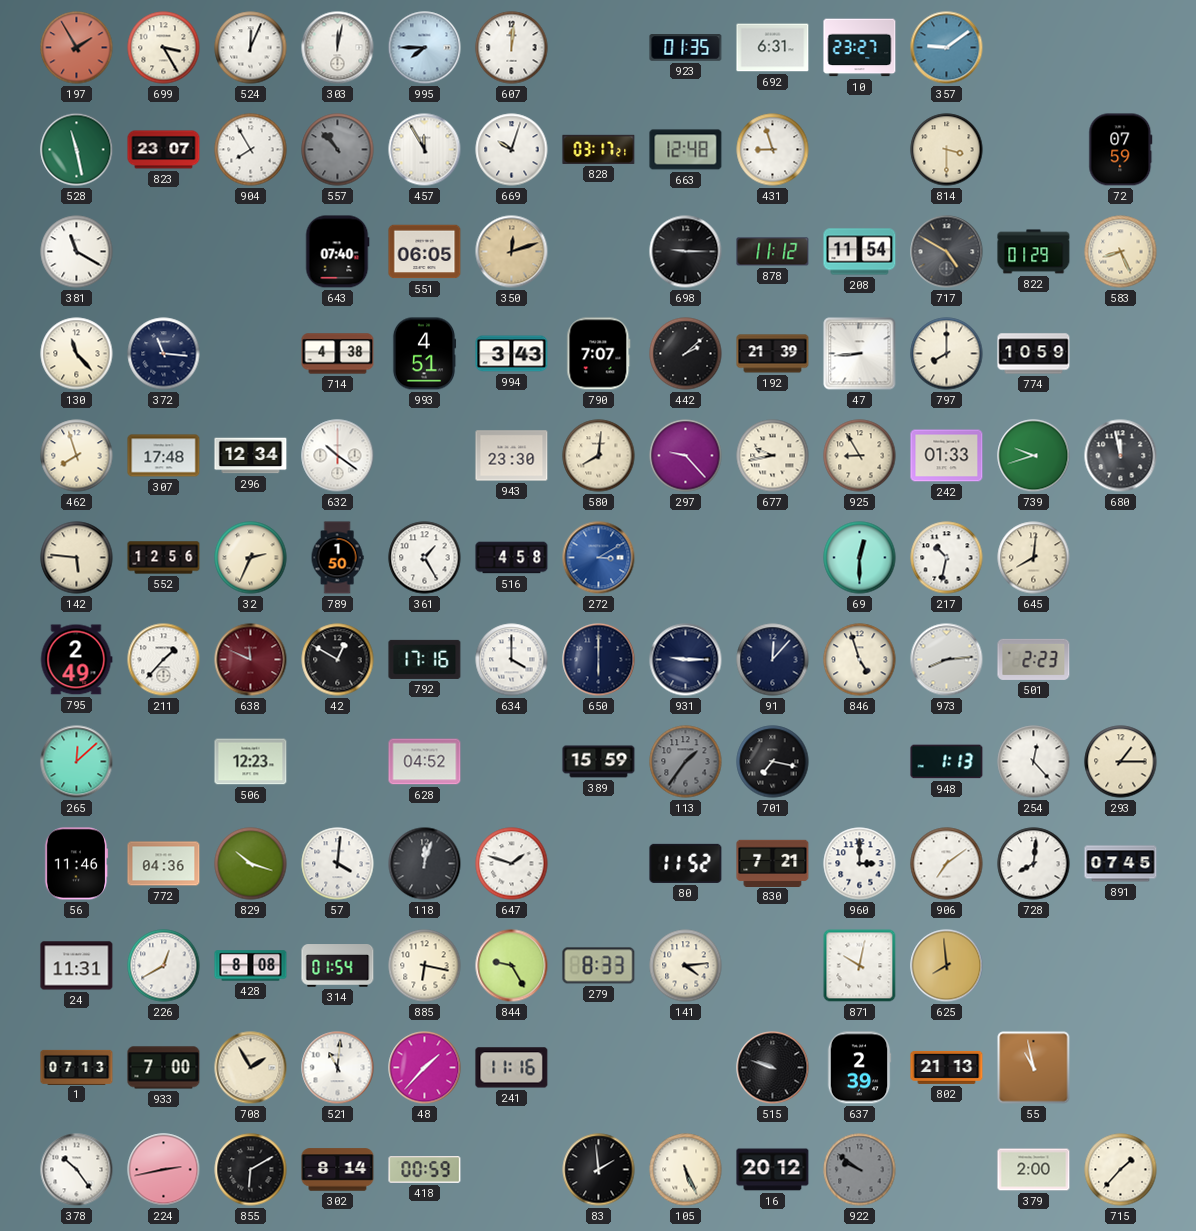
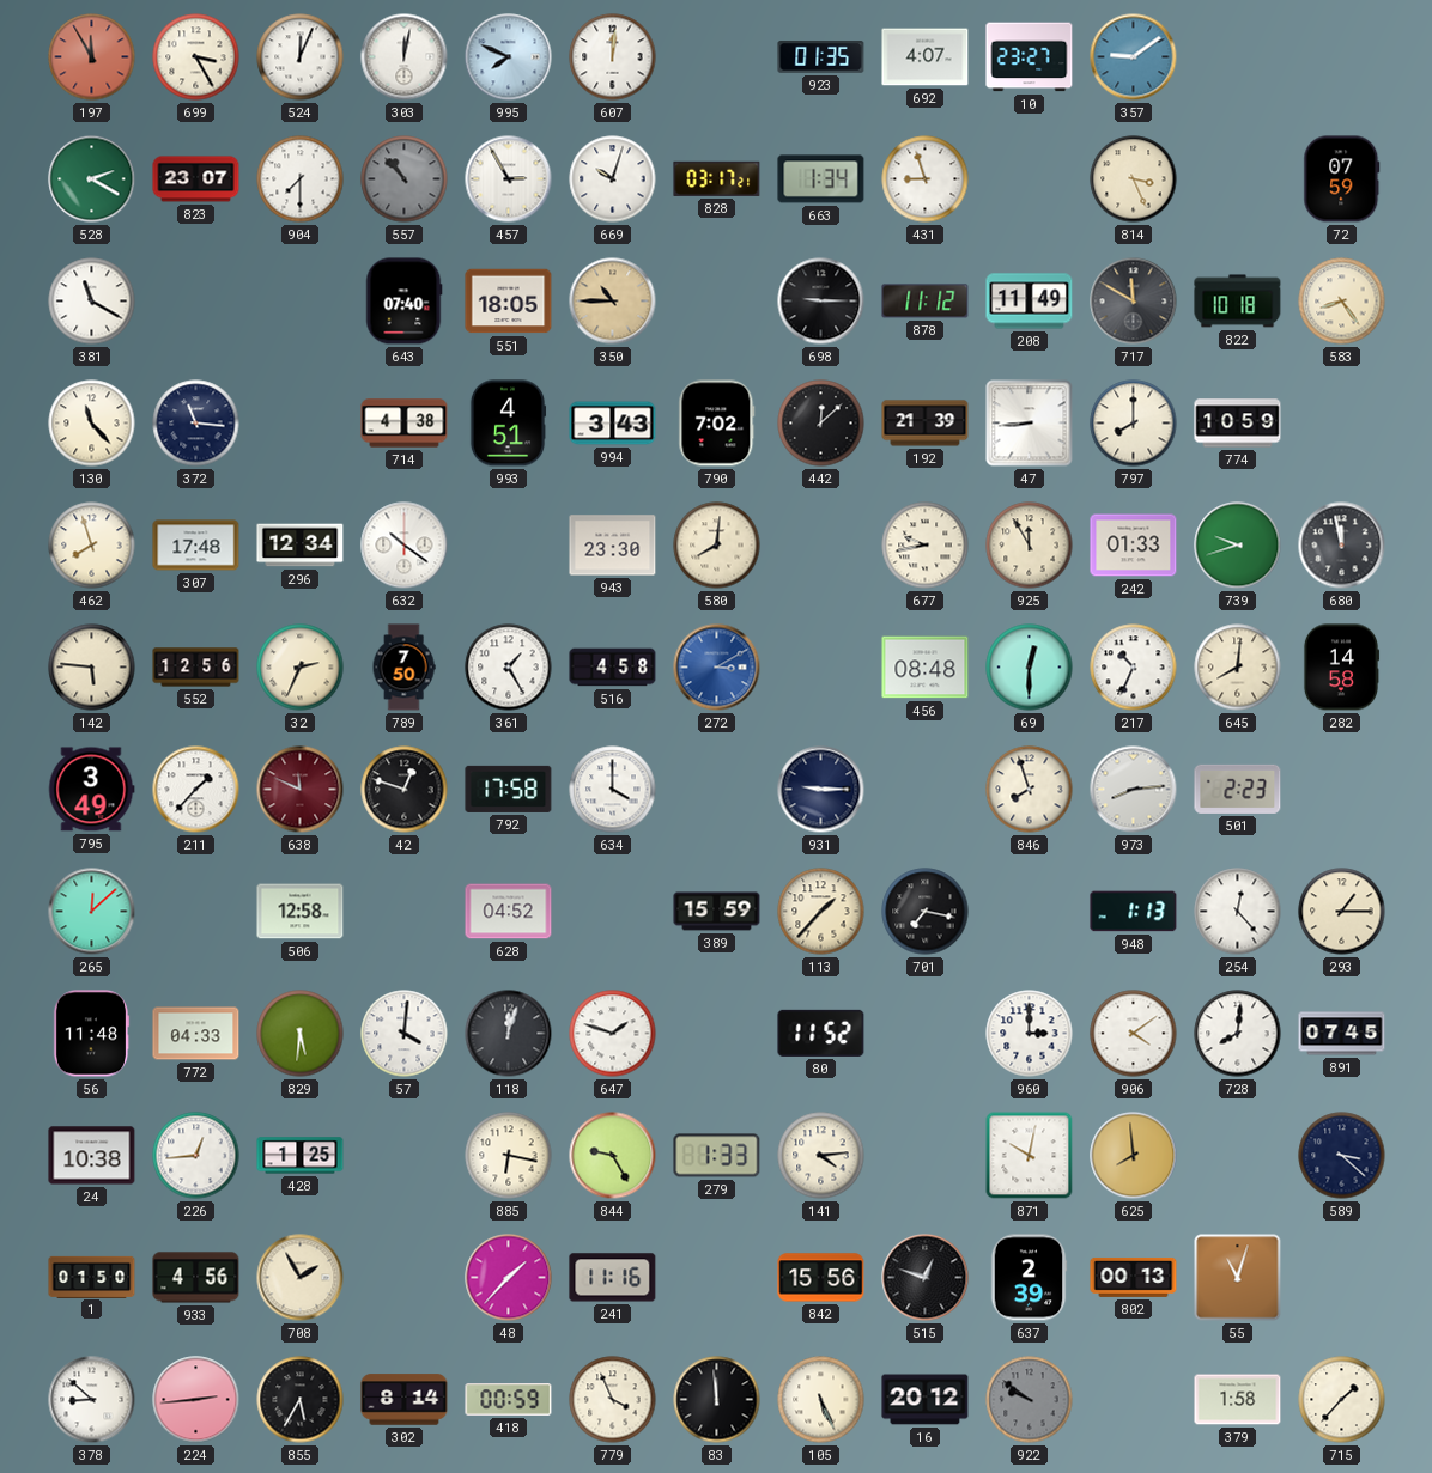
197: 1:55 -> 11:55 (92, 57)
995: 7:45 -> 7:49 (509, 57)
692: 6:31 -> 4:07 (926, 57)
528: 11:28 -> 2:20 (92, 179)
904: 7:55 -> 7:30 (301, 179)
457: 11:55 -> 2:55 (509, 179)
663: 12:48 -> 1:34 (821, 179)
814: 3:30 -> 3:26 (1134, 179)
551: 06:05 -> 18:05 (509, 302)
350: 12:12 -> 10:45 (613, 302)
208: 11:54 -> 11:49 (1030, 302)
717: 4:50 -> 11:50 (1134, 302)
822: 01:29 -> 10:18 (1238, 302)
583: 8:26 -> 8:24 (1342, 302)
790: 7:07 -> 7:02 (717, 424)
442: 2:08 -> 12:08 (821, 424)
297: 9:23 -> none (686, 456)
925: 8:55 -> 11:55 (1030, 546)
789: 1:50 -> 7:50 (403, 668)
456: none -> 08:48 (926, 668)
217: 10:32 -> 10:34 (1134, 668)
282: none -> 14:58 (1341, 668)
795: 2:49 -> 3:49 (91, 790)
42: 12:50 -> 12:48 (405, 790)
792: 17:16 -> 17:58 (509, 789)
650: 6:00 -> none (599, 660)
91: 12:07 -> none (773, 660)
846: 4:57 -> 7:57 (1030, 790)
506: 12:23 -> 12:58 (301, 912)
113: 1:36 -> 1:37 (821, 912)
113 dial: grey -> cream (821, 912)
56: 11:46 -> 11:48 (91, 1034)
772: 04:36 -> 04:33 (196, 1034)
829: 10:18 -> 5:31 (301, 1034)
830: 7:21 -> none (773, 863)
906: 7:09 -> 4:09 (1134, 1034)
24: 11:31 -> 10:38 (92, 1156)
226: 12:40 -> 12:44 (196, 1156)
428: 8:08 -> 1:25 (301, 1156)
314: 01:54 -> none (338, 966)
279: 8:33 -> 1:33 (717, 1156)
589: none -> 3:22 (1342, 1156)
1: 07:13 -> 01:50 (92, 1277)
933: 7:00 -> 4:56 (196, 1278)
521: 11:01 -> none (338, 1068)
842: none -> 15:56 (821, 1278)
515: 9:48 -> 12:48 (926, 1278)
802: 21:13 -> 00:13 (1134, 1277)
55: 10:58 -> 11:03 (1238, 1278)
378: 10:24 -> 8:52 (92, 1400)
224: 2:43 -> 2:44 (196, 1400)
855: 6:10 -> 5:35 (301, 1400)
779: none -> 3:56 (613, 1400)
83: 1:59 -> 11:59 (717, 1400)
379: 2:00 -> 1:58 (1238, 1400)
